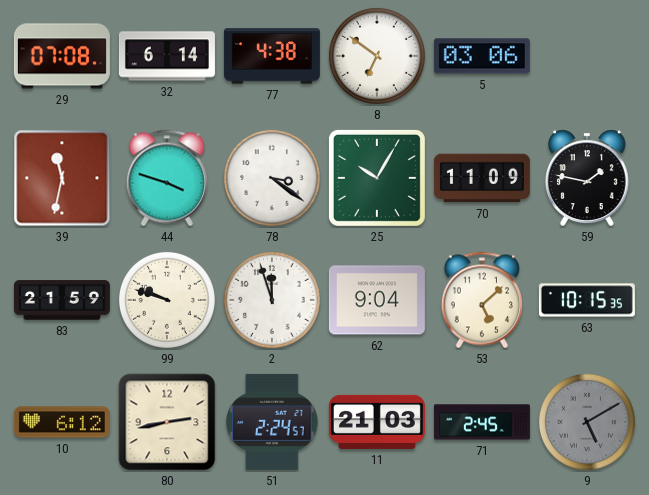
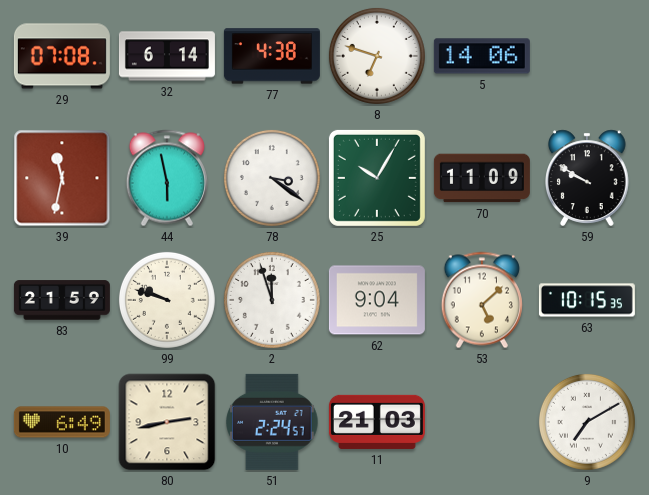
8: 6:51 -> 6:48 (377, 56)
5: 03:06 -> 14:06 (482, 56)
44: 3:48 -> 5:58 (167, 178)
59: 1:47 -> 9:50 (588, 178)
10: 6:12 -> 6:49 (62, 422)
71: 2:45 -> none (482, 422)
9: 5:10 -> 7:10 (587, 422)
9 dial: grey -> white (587, 422)
